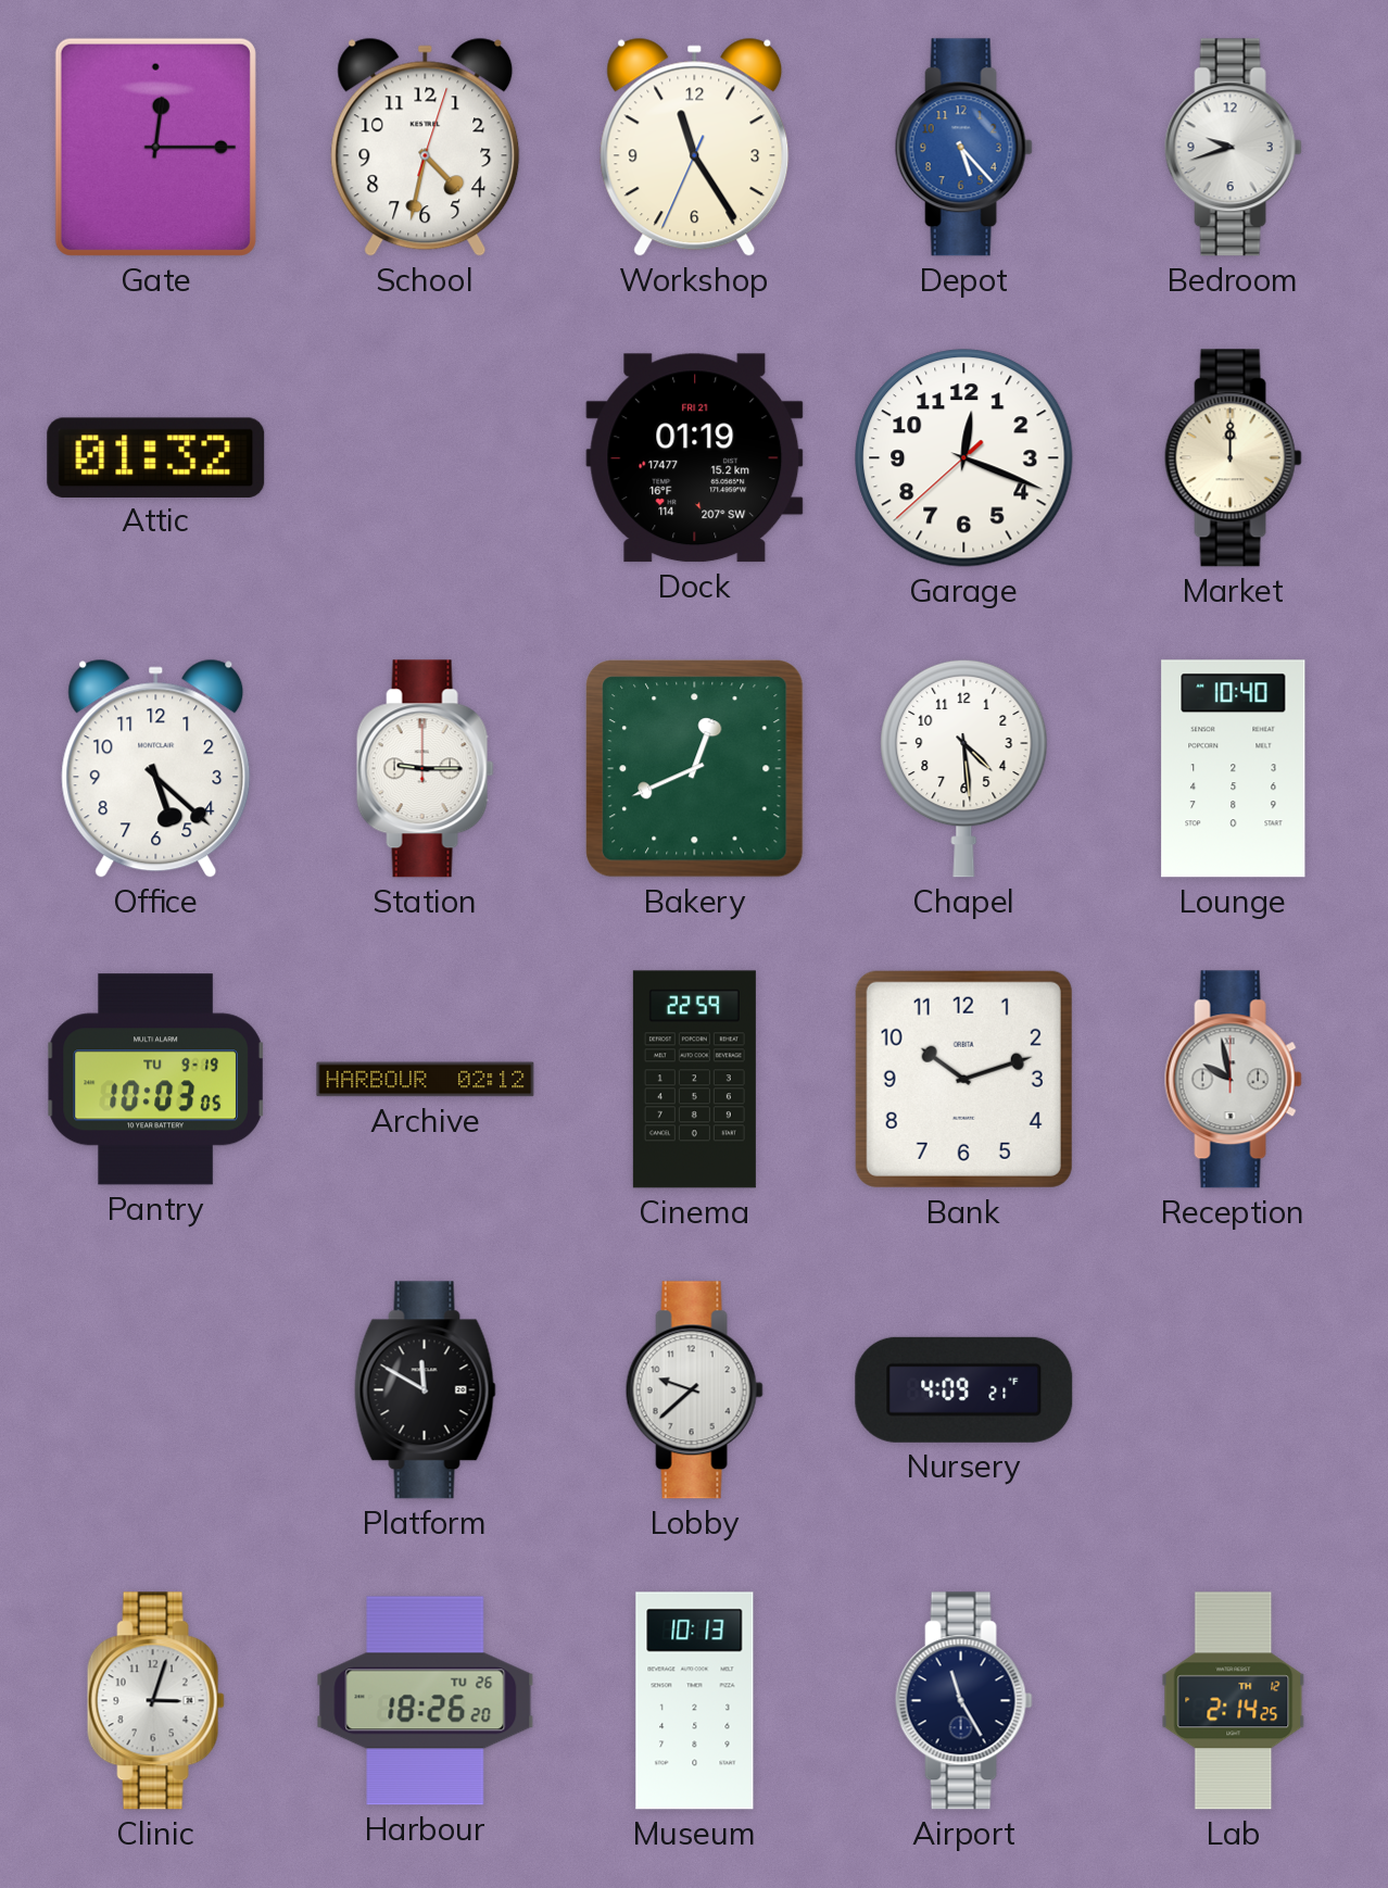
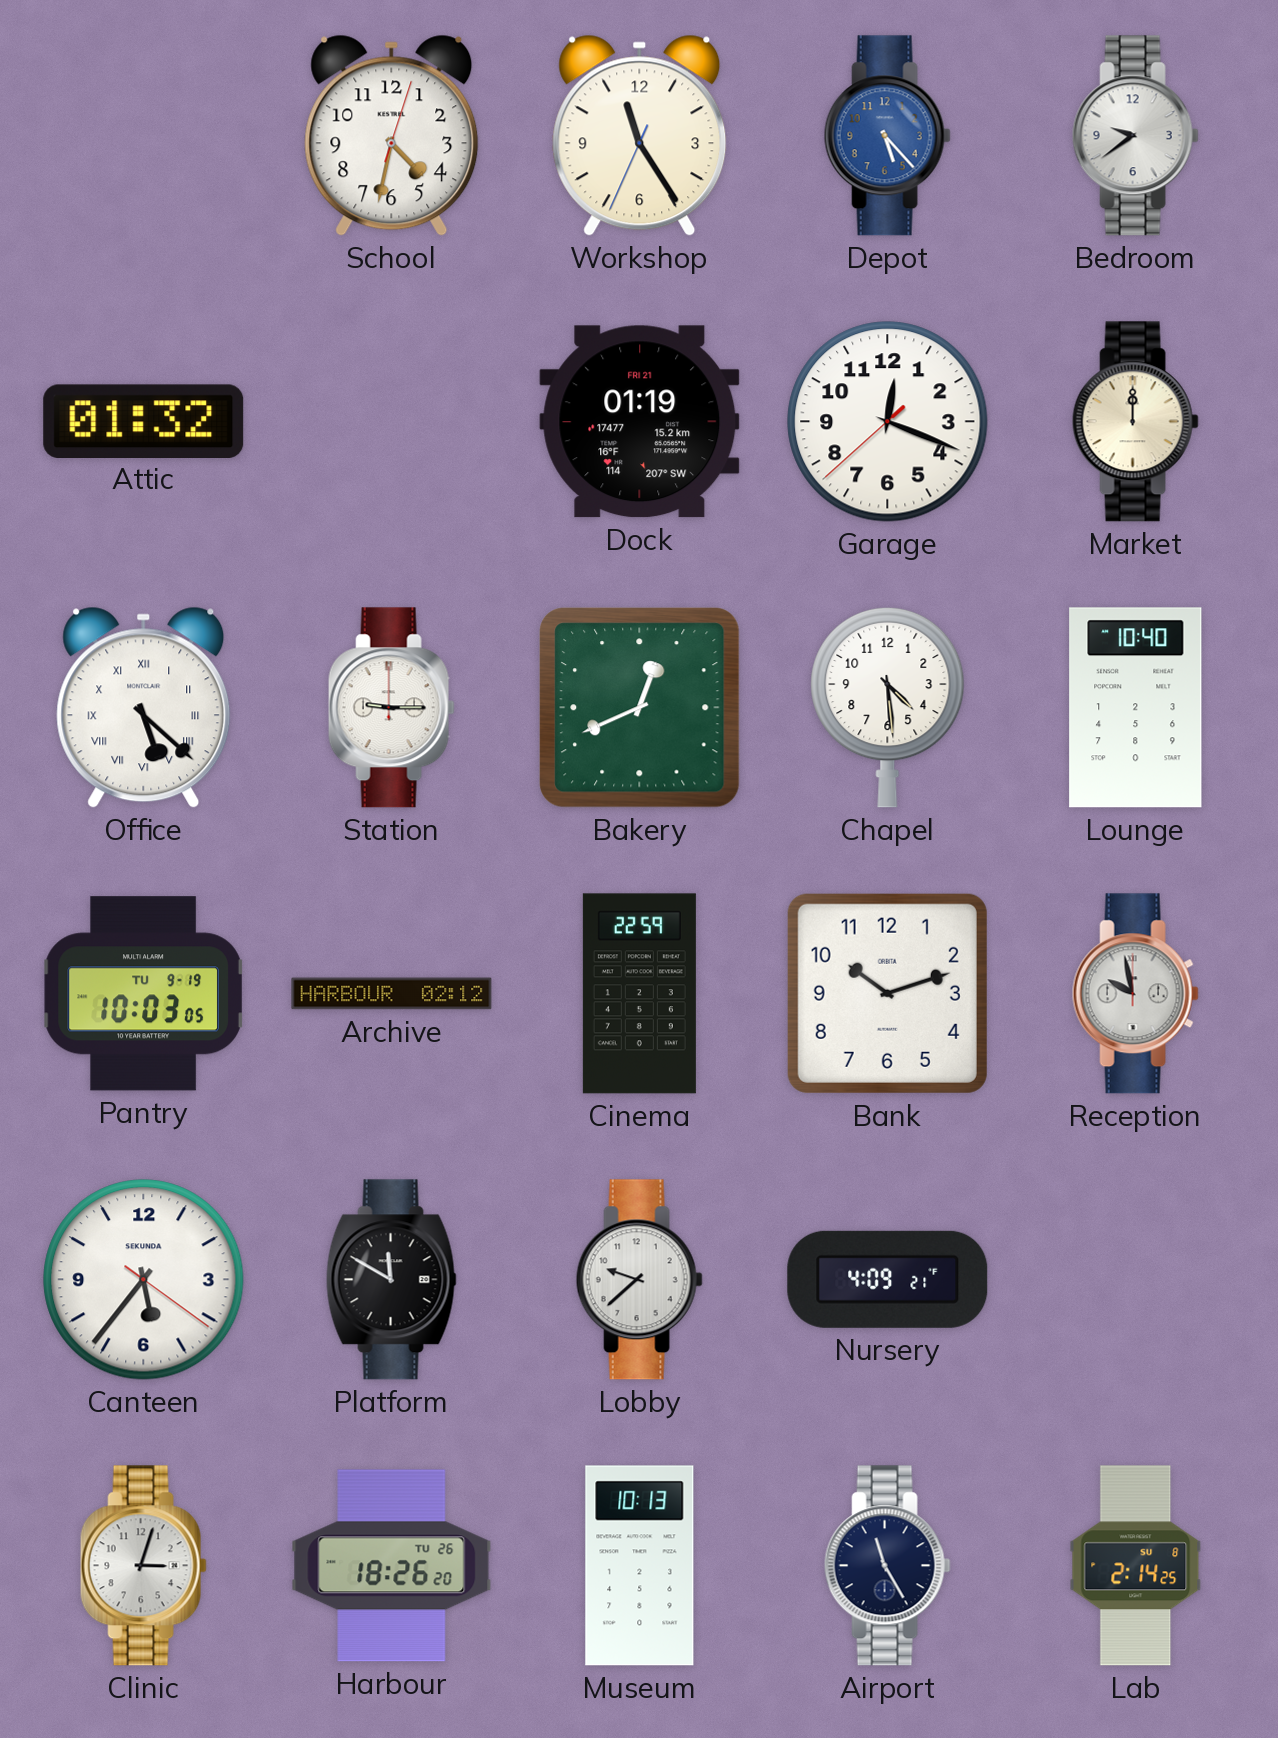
Gate: 12:15 -> none (155, 147)
Bedroom: 9:42 -> 9:39 (1135, 136)
Office numerals: Arabic -> Roman (144, 707)
Canteen: none -> 5:36 (144, 1280)
Lab date: TH 12 -> SU 8 (1136, 1566)
